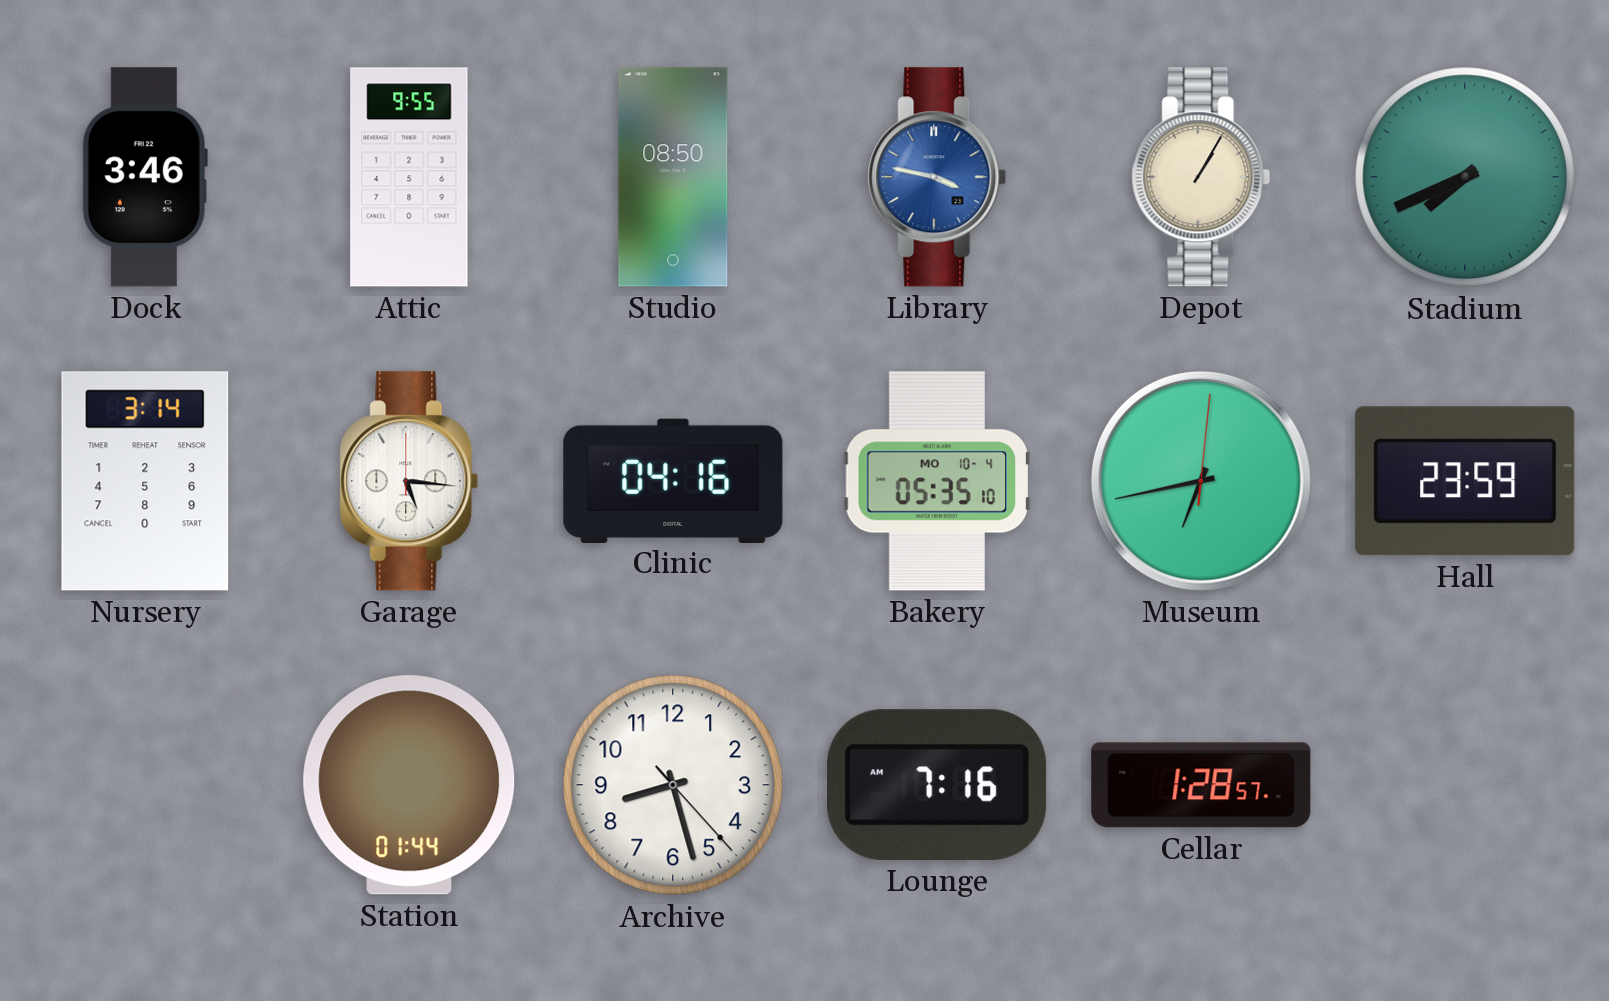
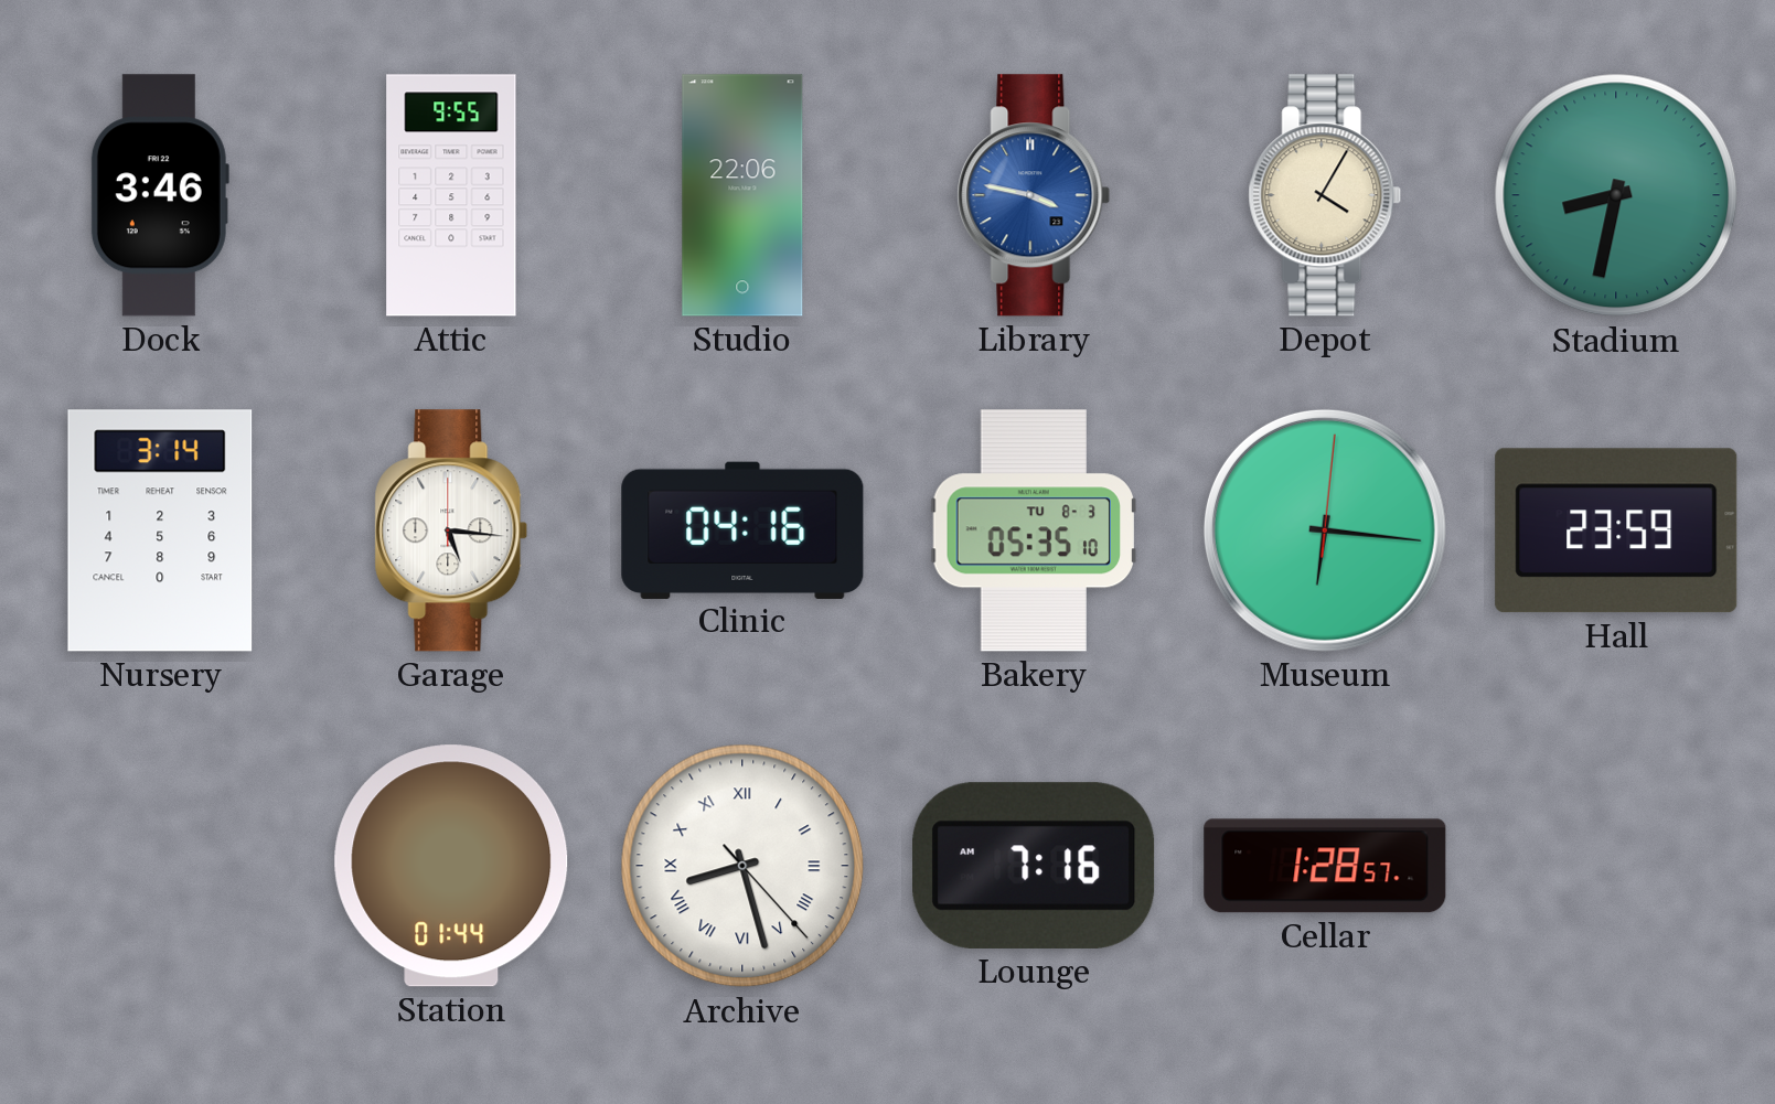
Studio: 08:50 -> 22:06 (742, 195)
Depot: 1:05 -> 4:05 (1325, 195)
Stadium: 7:41 -> 8:32 (1616, 195)
Bakery date: MO 10-4 -> TU 8-3 (1034, 530)
Museum: 6:43 -> 6:16 (1325, 530)
Archive numerals: Arabic -> Roman (742, 866)
